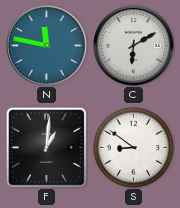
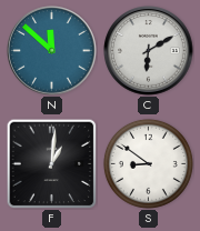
N: 11:47 -> 11:52 (52, 51)
